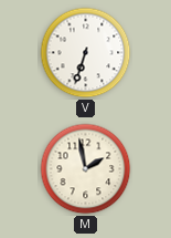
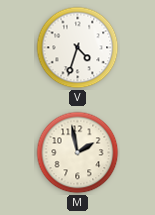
V: 6:33 -> 4:33 (78, 48)
